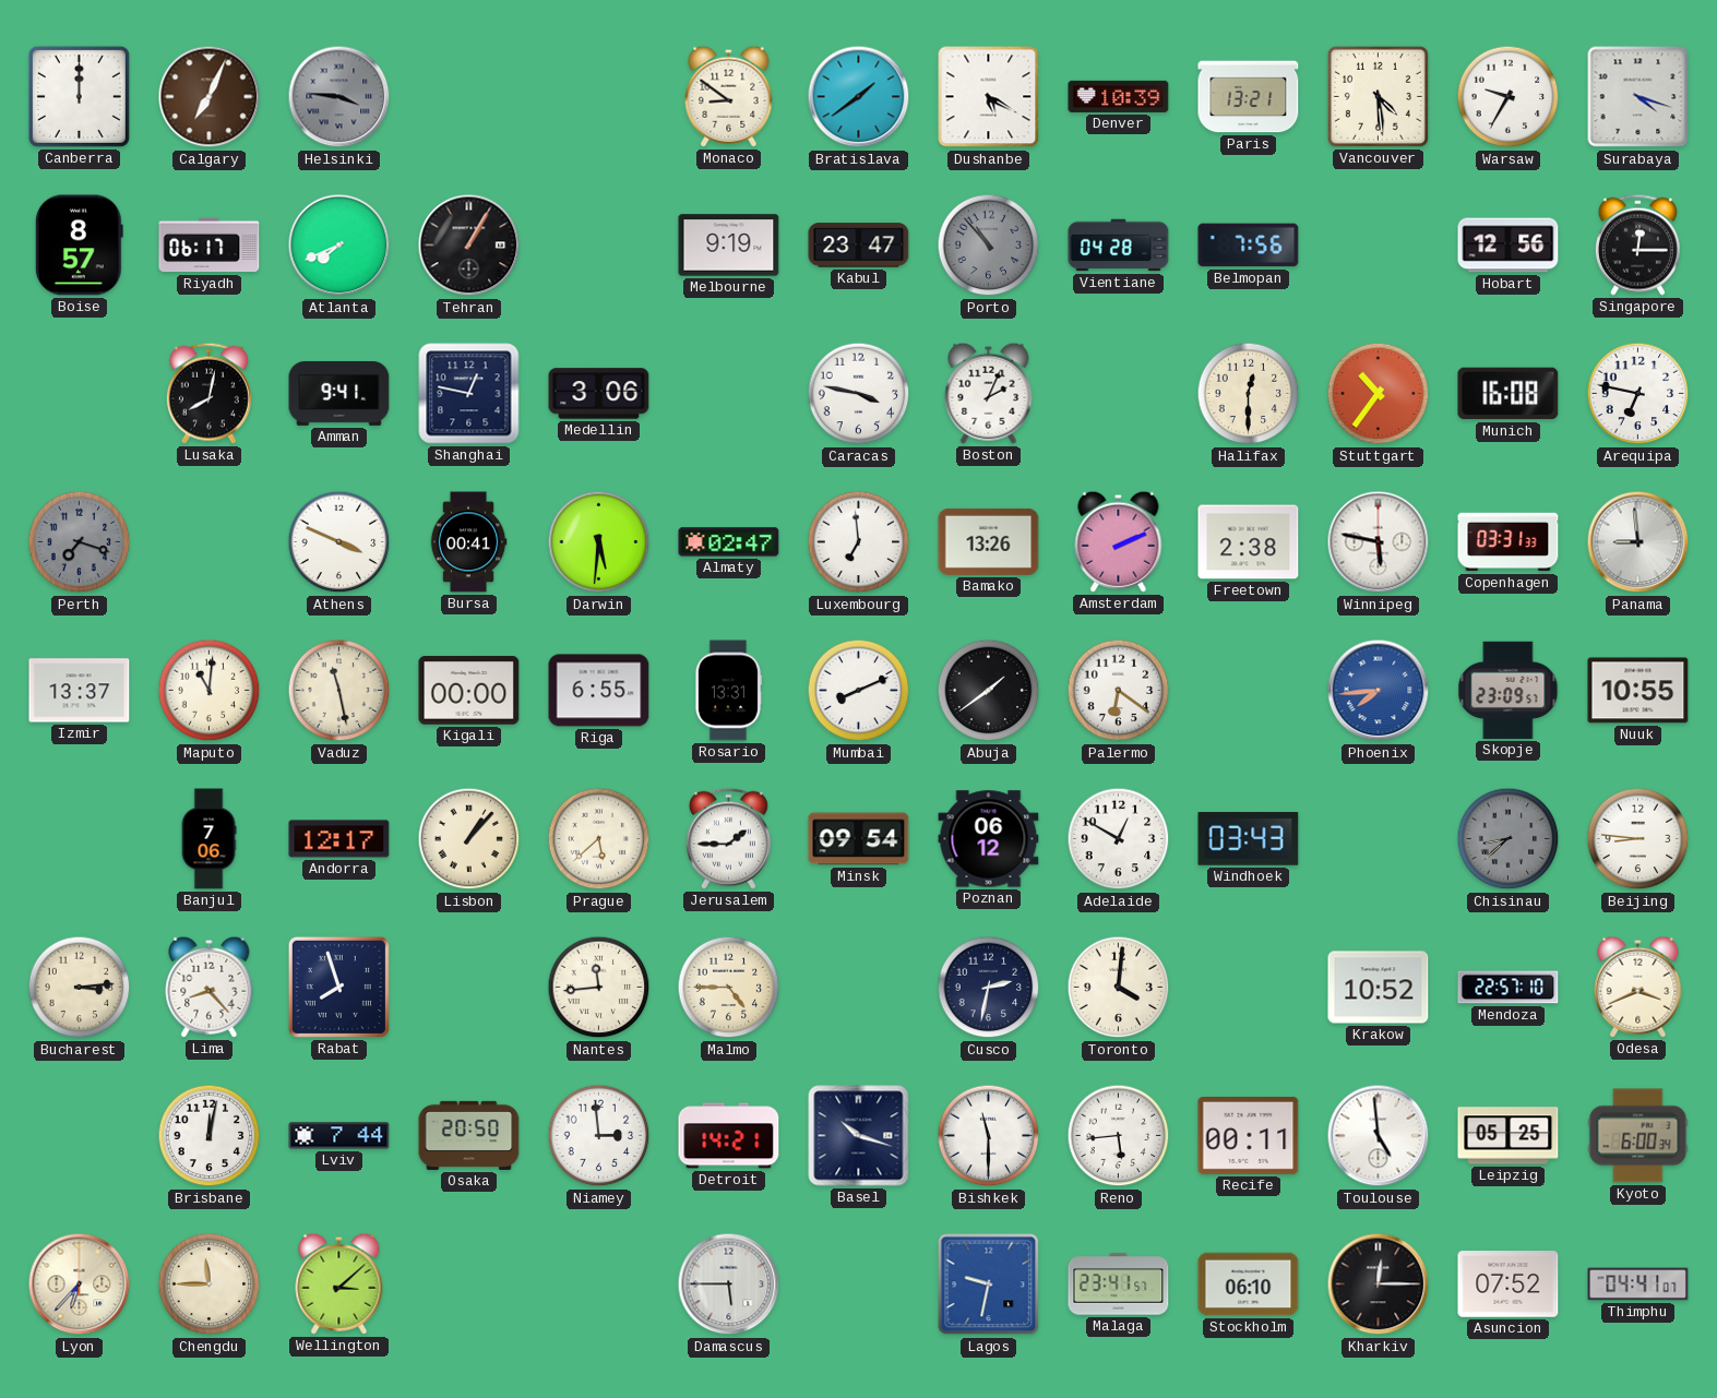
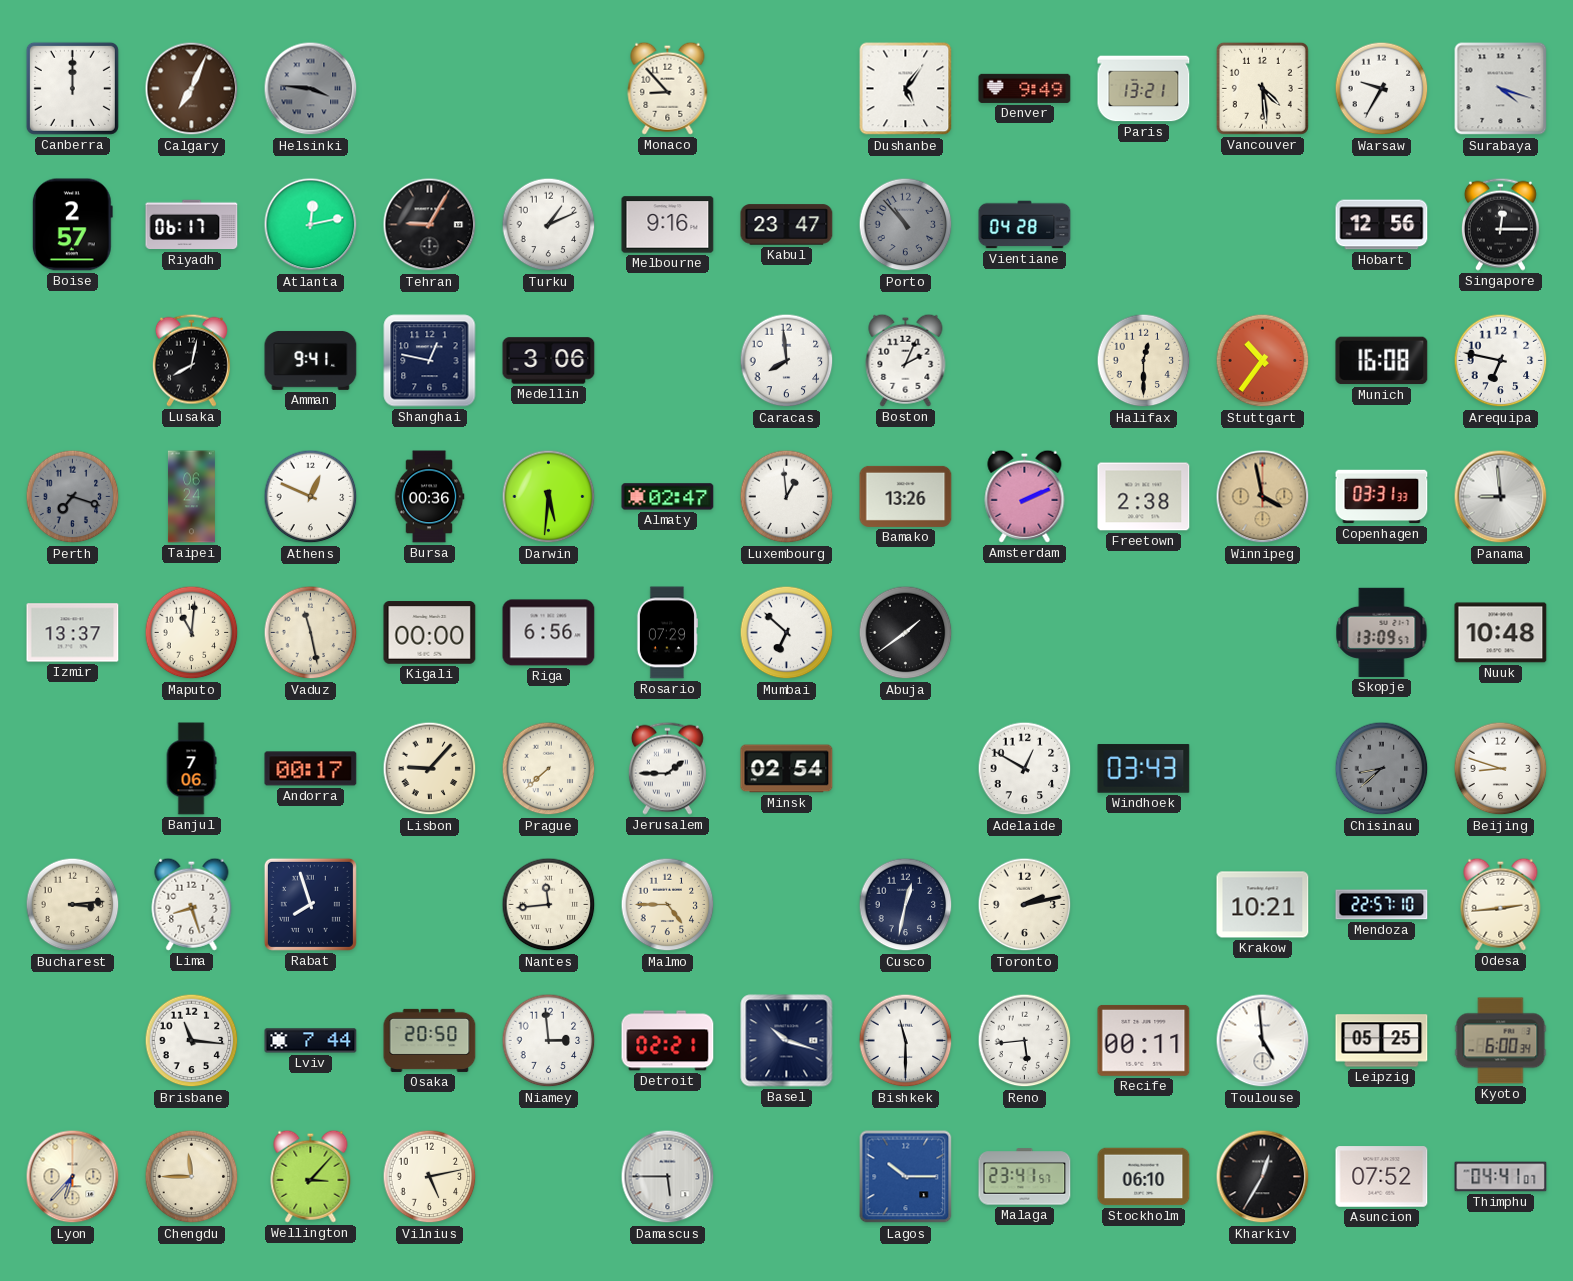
Monaco: 8:51 -> 8:53 (668, 88)
Bratislava: 1:39 -> none (859, 97)
Dushanbe: 5:20 -> 5:06 (906, 89)
Denver: 10:39 -> 9:49 (1025, 88)
Boise: 8:57 -> 2:57 (72, 225)
Atlanta: 7:41 -> 12:13 (311, 225)
Tehran: 1:05 -> 9:05 (430, 225)
Turku: none -> 1:11 (549, 225)
Melbourne: 9:19 -> 9:16 (668, 225)
Belmopan: 7:56 -> none (1249, 246)
Caracas: 3:47 -> 7:59 (787, 361)
Taipei: none -> 06:24 (191, 497)
Athens: 3:49 -> 12:49 (311, 497)
Bursa: 00:41 -> 00:36 (429, 497)
Luxembourg: 6:59 -> 12:59 (787, 497)
Winnipeg: 5:47 -> 3:58 (1263, 497)
Winnipeg dial: white -> champagne (1263, 497)
Riga: 6:55 -> 6:56 (549, 633)
Rosario: 13:31 -> 07:29 (666, 633)
Mumbai: 8:11 -> 6:52 (787, 633)
Palermo: 6:21 -> none (1119, 691)
Phoenix: 7:44 -> none (1379, 691)
Skopje: 23:09 -> 13:09 (1382, 632)
Nuuk: 10:55 -> 10:48 (1501, 633)
Andorra: 12:17 -> 00:17 (311, 769)
Lisbon: 1:07 -> 9:07 (430, 769)
Prague: 5:38 -> 7:38 (549, 769)
Minsk: 09:54 -> 02:54 (787, 769)
Poznan: 06:12 -> none (989, 839)
Beijing: 8:46 -> 8:48 (1501, 769)
Lima: 8:23 -> 8:27 (192, 904)
Cusco: 2:32 -> 12:32 (906, 905)
Toronto: 4:01 -> 2:13 (1025, 905)
Krakow: 10:52 -> 10:21 (1263, 905)
Odesa: 3:41 -> 2:44 (1501, 904)
Brisbane: 12:02 -> 11:16 (192, 1041)
Detroit: 14:21 -> 02:21 (668, 1041)
Wellington: 3:08 -> 3:07 (311, 1176)
Vilnius: none -> 5:13 (430, 1177)
Lagos: 9:32 -> 10:15 (906, 1177)
Kharkiv: 12:15 -> 12:35 (1263, 1177)
